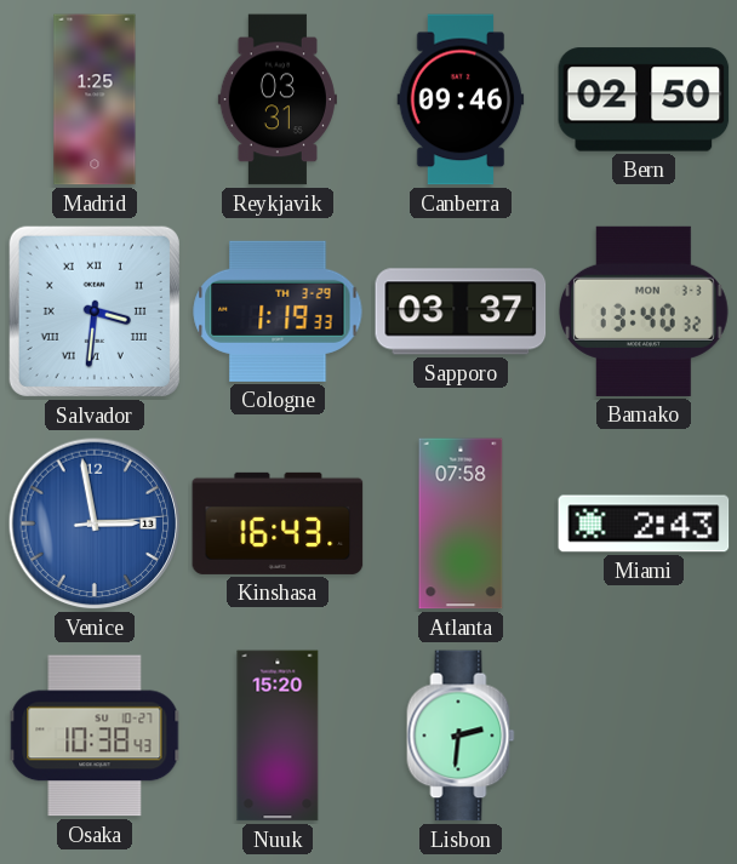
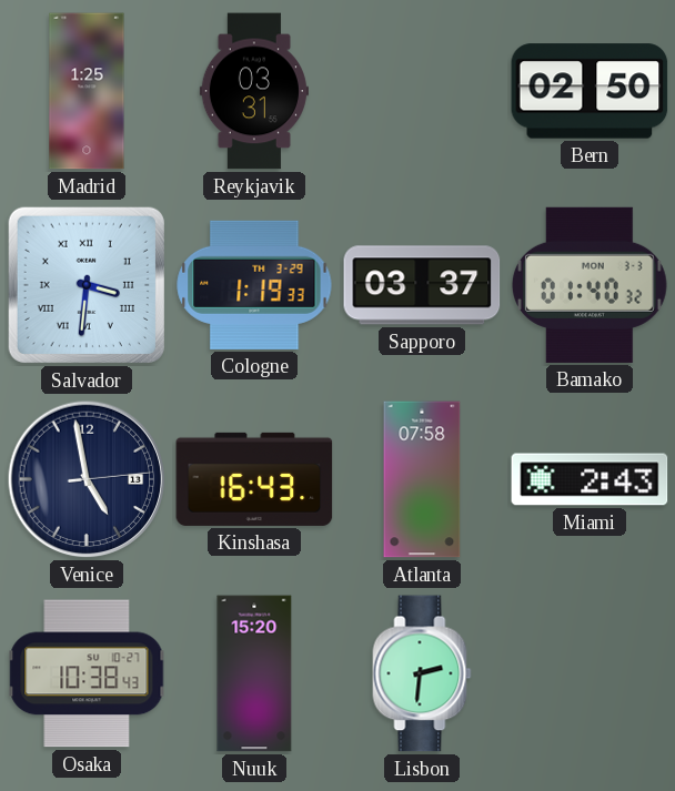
Canberra: 09:46 -> none (461, 99)
Bamako: 13:40 -> 01:40 (590, 285)
Venice: 2:58 -> 4:58 (87, 479)
Venice dial: blue -> navy (87, 479)
